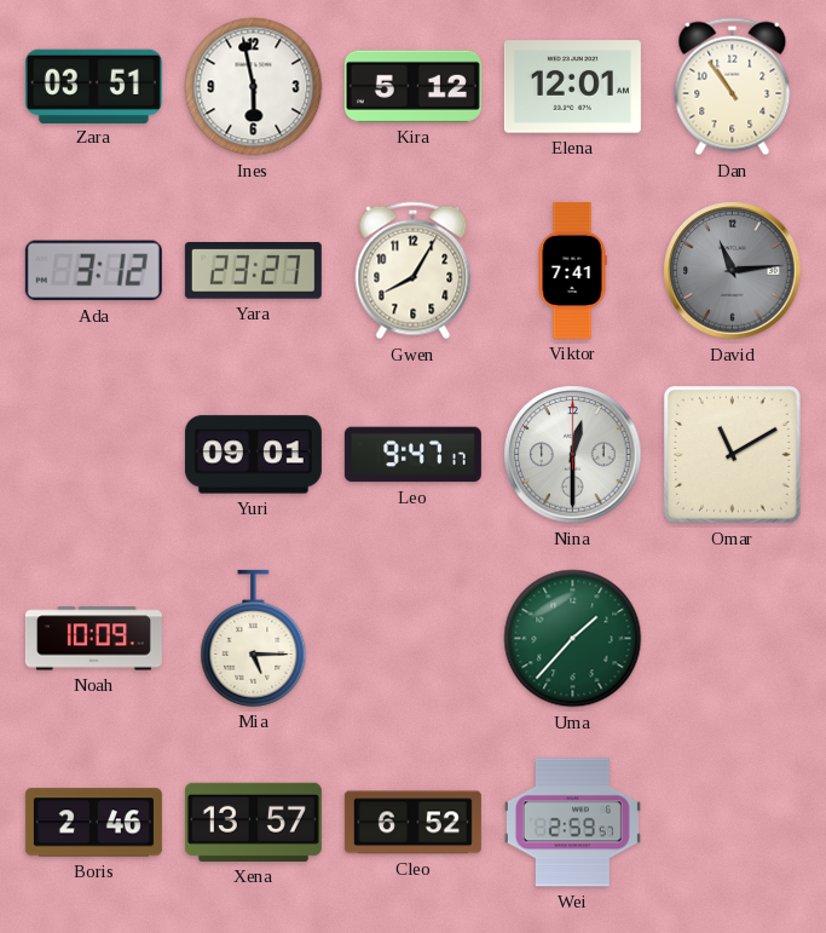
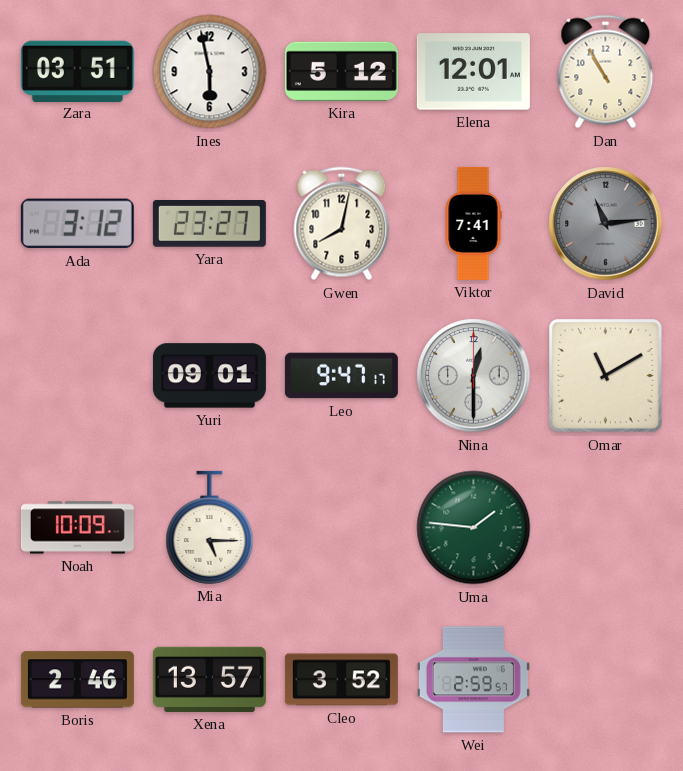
Dan: 10:54 -> 10:55 (606, 72)
Gwen: 8:05 -> 8:02 (342, 224)
Uma: 1:37 -> 1:46 (474, 528)
Cleo: 6:52 -> 3:52 (341, 680)
